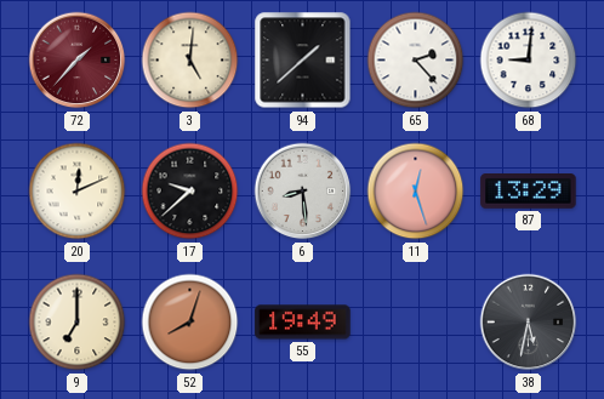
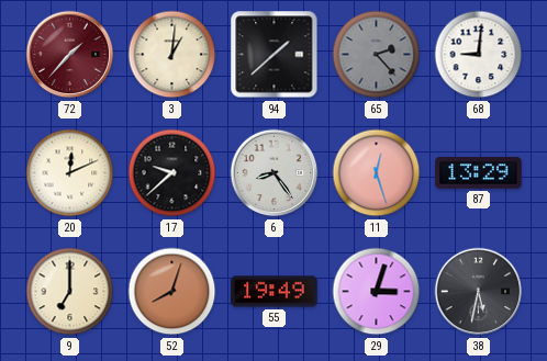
3: 5:01 -> 1:01 (172, 55)
65 dial: white -> grey (377, 55)
6: 8:29 -> 8:24 (275, 173)
29: none -> 3:03 (377, 292)
